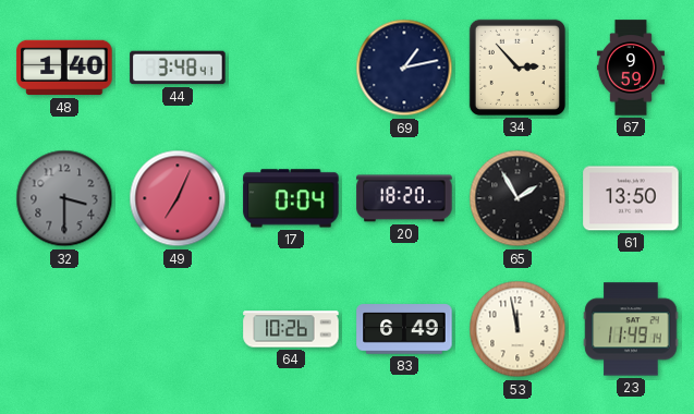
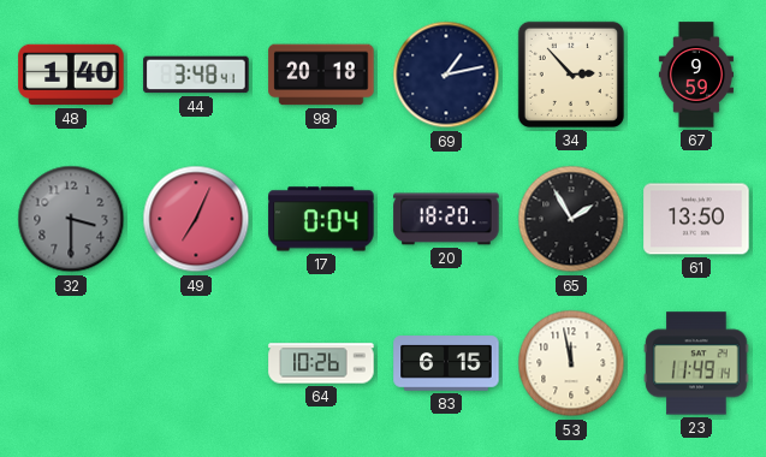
98: none -> 20:18 (321, 75)
83: 6:49 -> 6:15 (446, 363)
